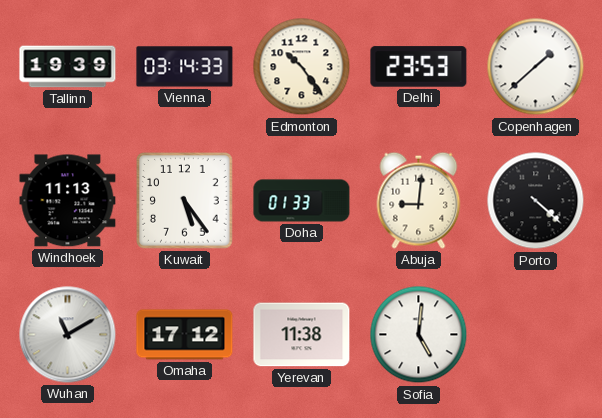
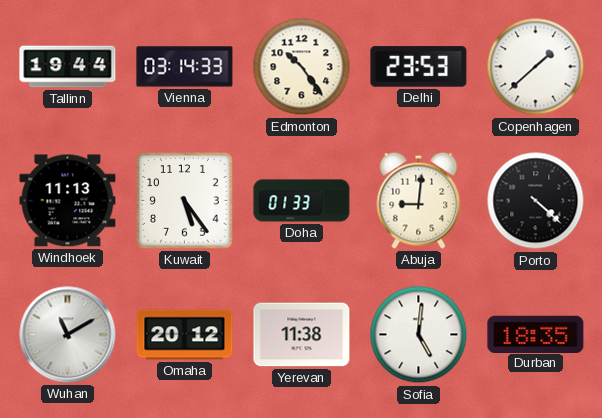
Tallinn: 19:39 -> 19:44 (68, 67)
Omaha: 17:12 -> 20:12 (185, 335)
Durban: none -> 18:35 (536, 334)
